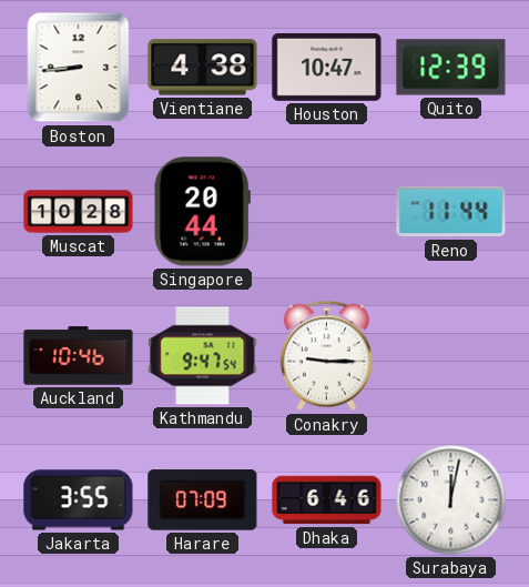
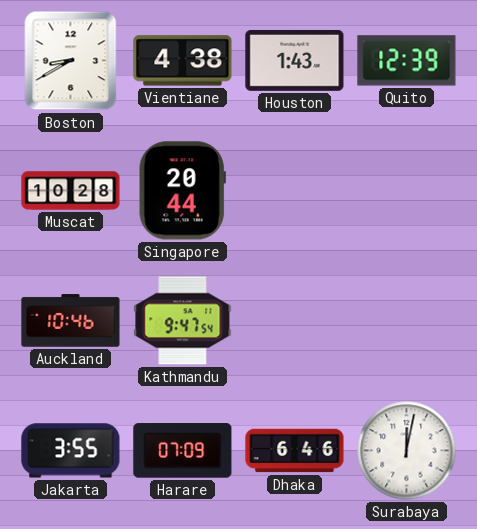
Boston: 8:44 -> 8:40 (71, 61)
Houston: 10:47 -> 1:43 (295, 60)
Reno: 11:44 -> none (451, 212)
Conakry: 9:15 -> none (326, 356)
